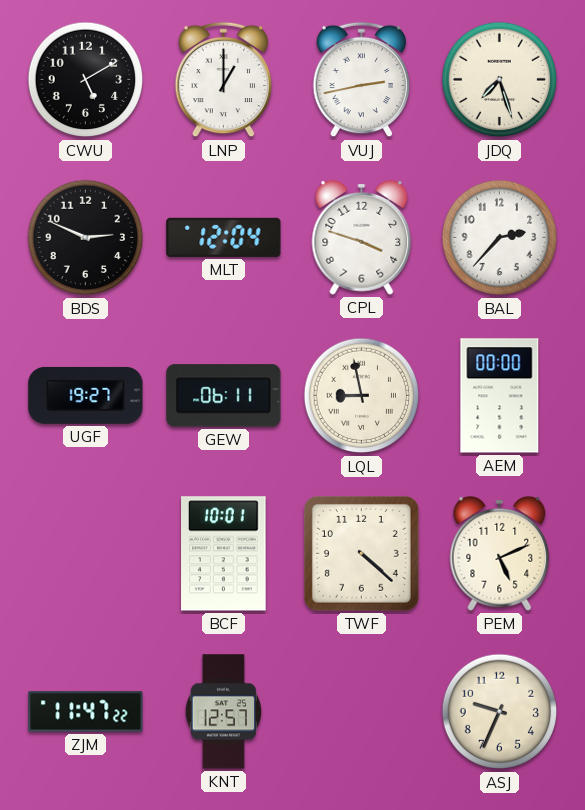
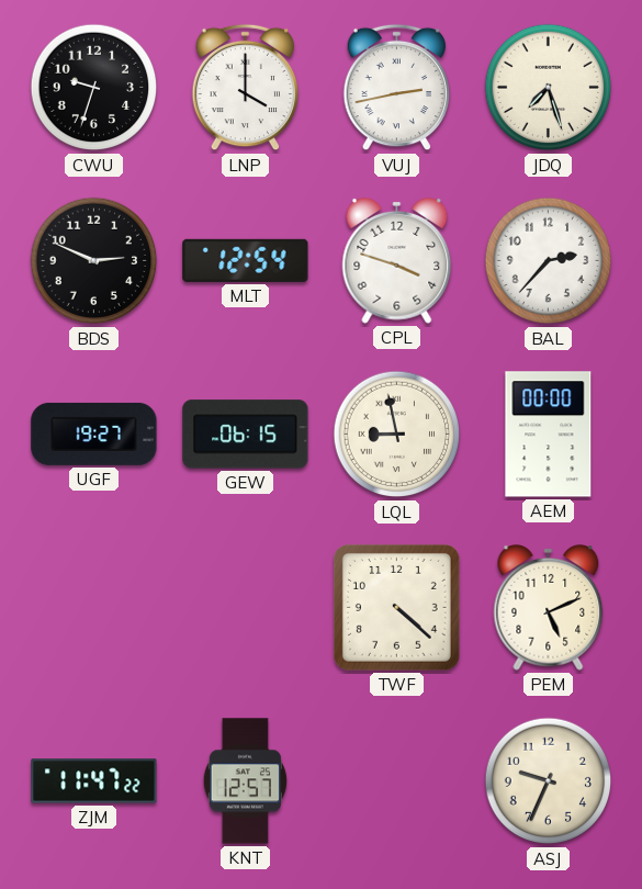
CWU: 5:10 -> 9:33 (94, 88)
LNP: 1:00 -> 4:00 (246, 88)
MLT: 12:04 -> 12:54 (246, 260)
GEW: 06:11 -> 06:15 (246, 435)
BCF: 10:01 -> none (224, 554)
